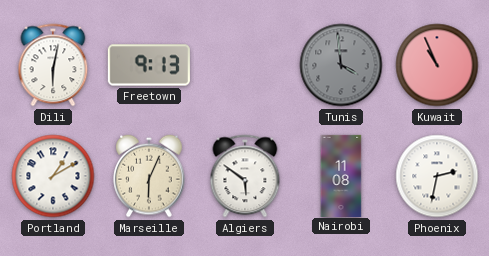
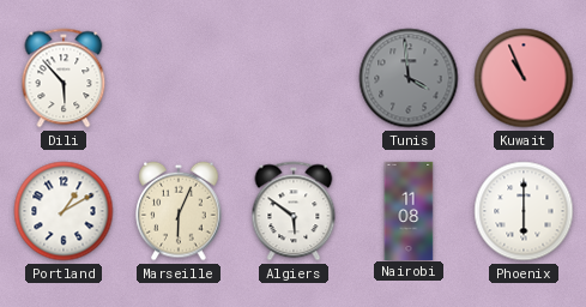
Dili: 6:02 -> 5:53 (64, 78)
Freetown: 9:13 -> none (149, 65)
Phoenix: 2:32 -> 6:00 (524, 211)
